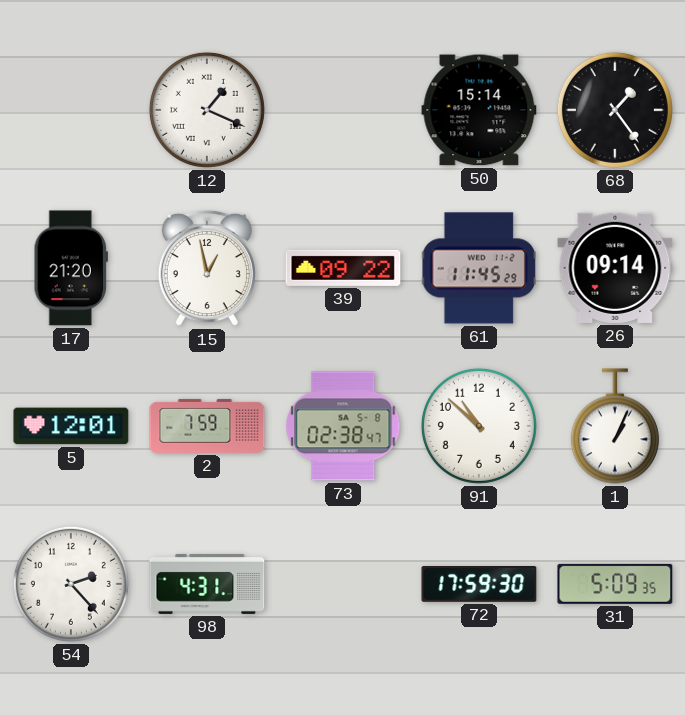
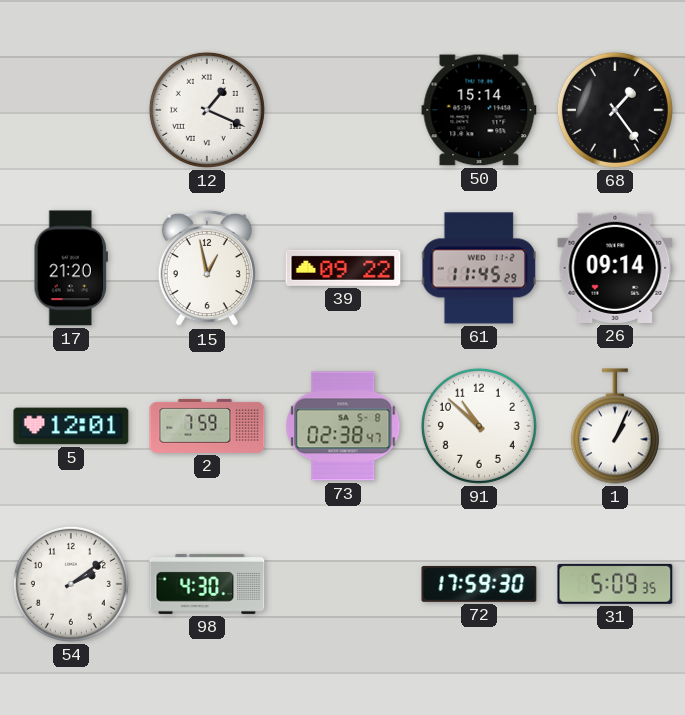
54: 2:23 -> 2:09 (71, 584)
98: 4:31 -> 4:30 (207, 584)
